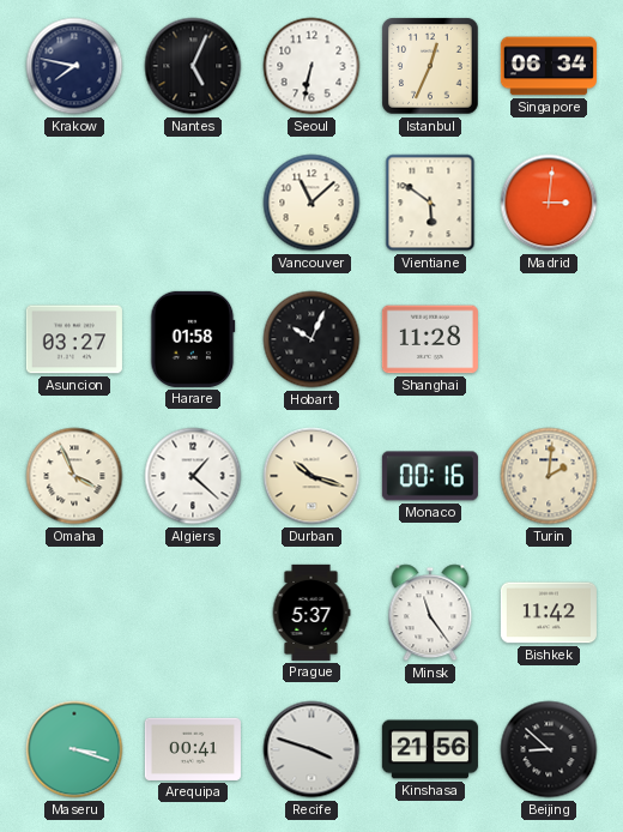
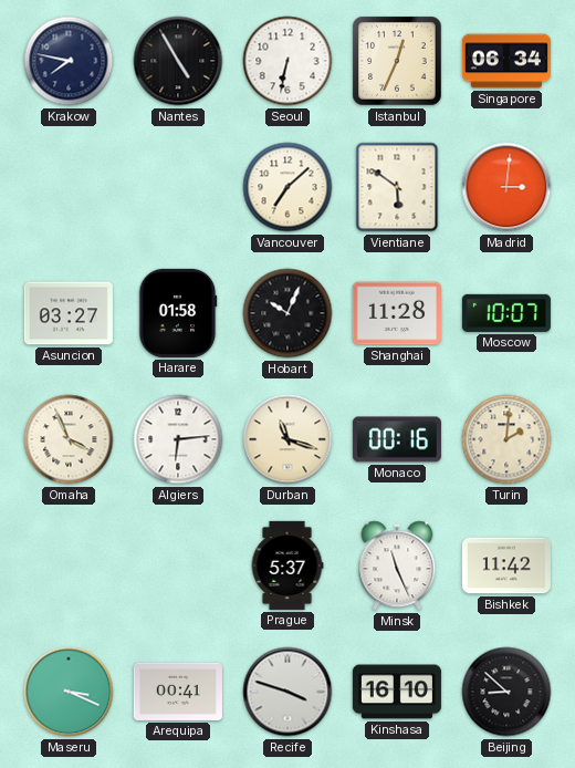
Nantes: 5:04 -> 4:55 (178, 61)
Vancouver: 11:08 -> 7:08 (287, 187)
Moscow: none -> 10:07 (506, 313)
Algiers: 1:22 -> 6:14 (178, 439)
Durban: 10:18 -> 11:18 (287, 439)
Minsk: 11:24 -> 11:26 (397, 565)
Maseru: 3:18 -> 3:19 (69, 692)
Kinshasa: 21:56 -> 16:10 (397, 692)
